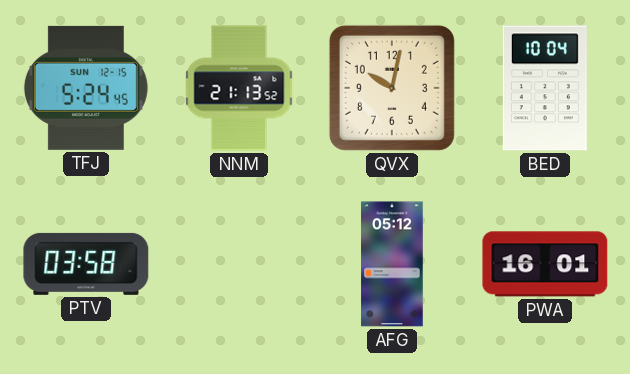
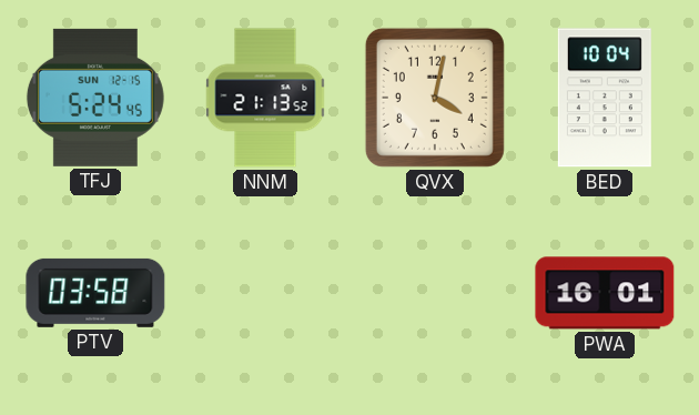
QVX: 10:02 -> 4:02 (435, 98)
AFG: 05:12 -> none (392, 264)
